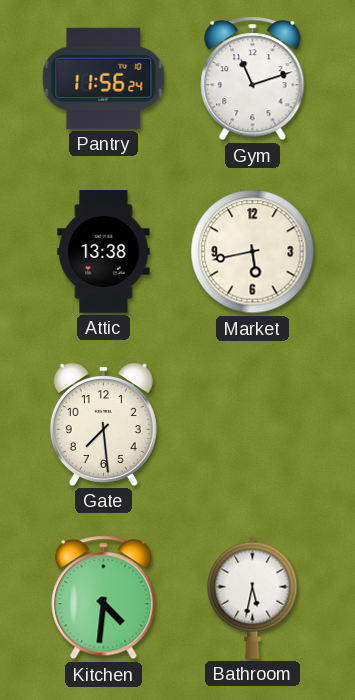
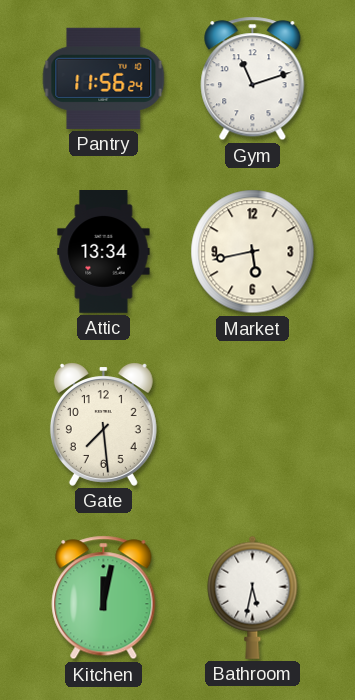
Attic: 13:38 -> 13:34 (104, 252)
Kitchen: 4:31 -> 12:02 (104, 598)
